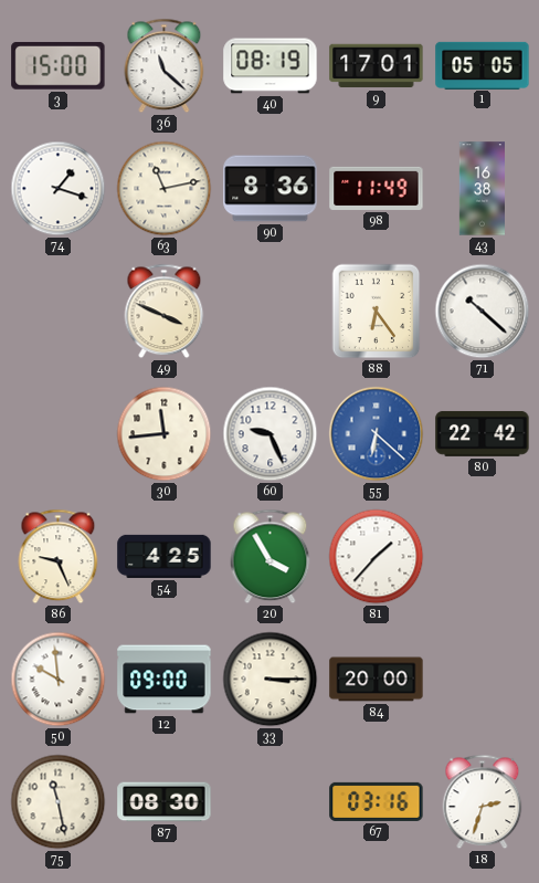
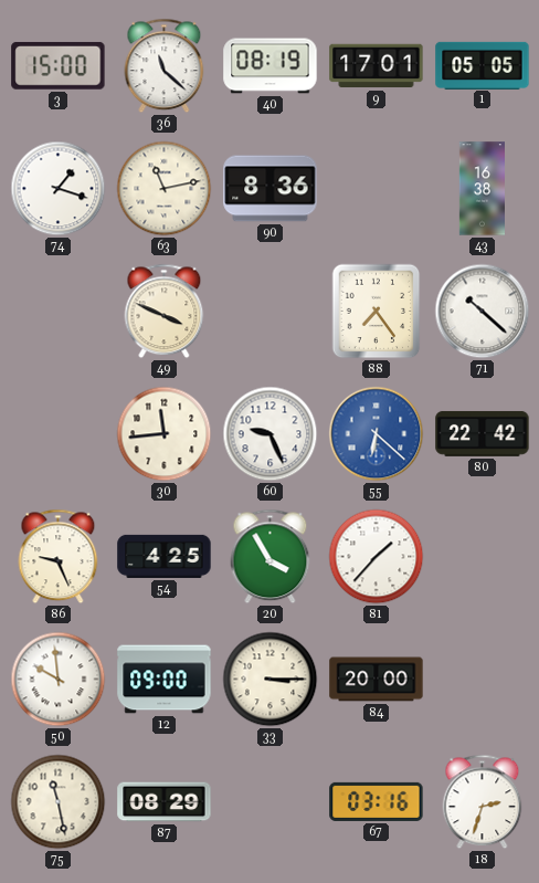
98: 11:49 -> none (377, 188)
88: 6:24 -> 7:24 (377, 312)
87: 08:30 -> 08:29 (165, 802)
